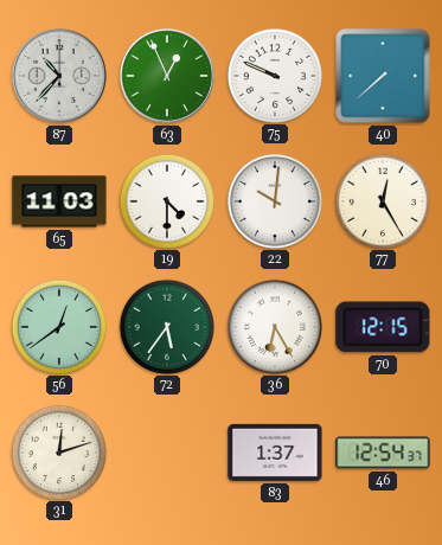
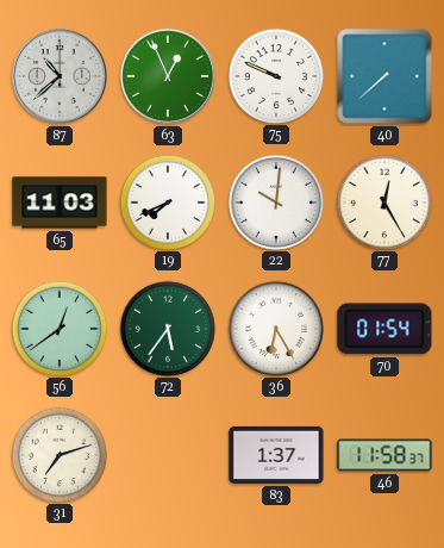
87: 10:37 -> 10:38 (60, 76)
19: 4:30 -> 7:41 (167, 201)
70: 12:15 -> 01:54 (384, 329)
31: 12:12 -> 7:12 (58, 454)
46: 12:54 -> 11:58 (384, 455)
